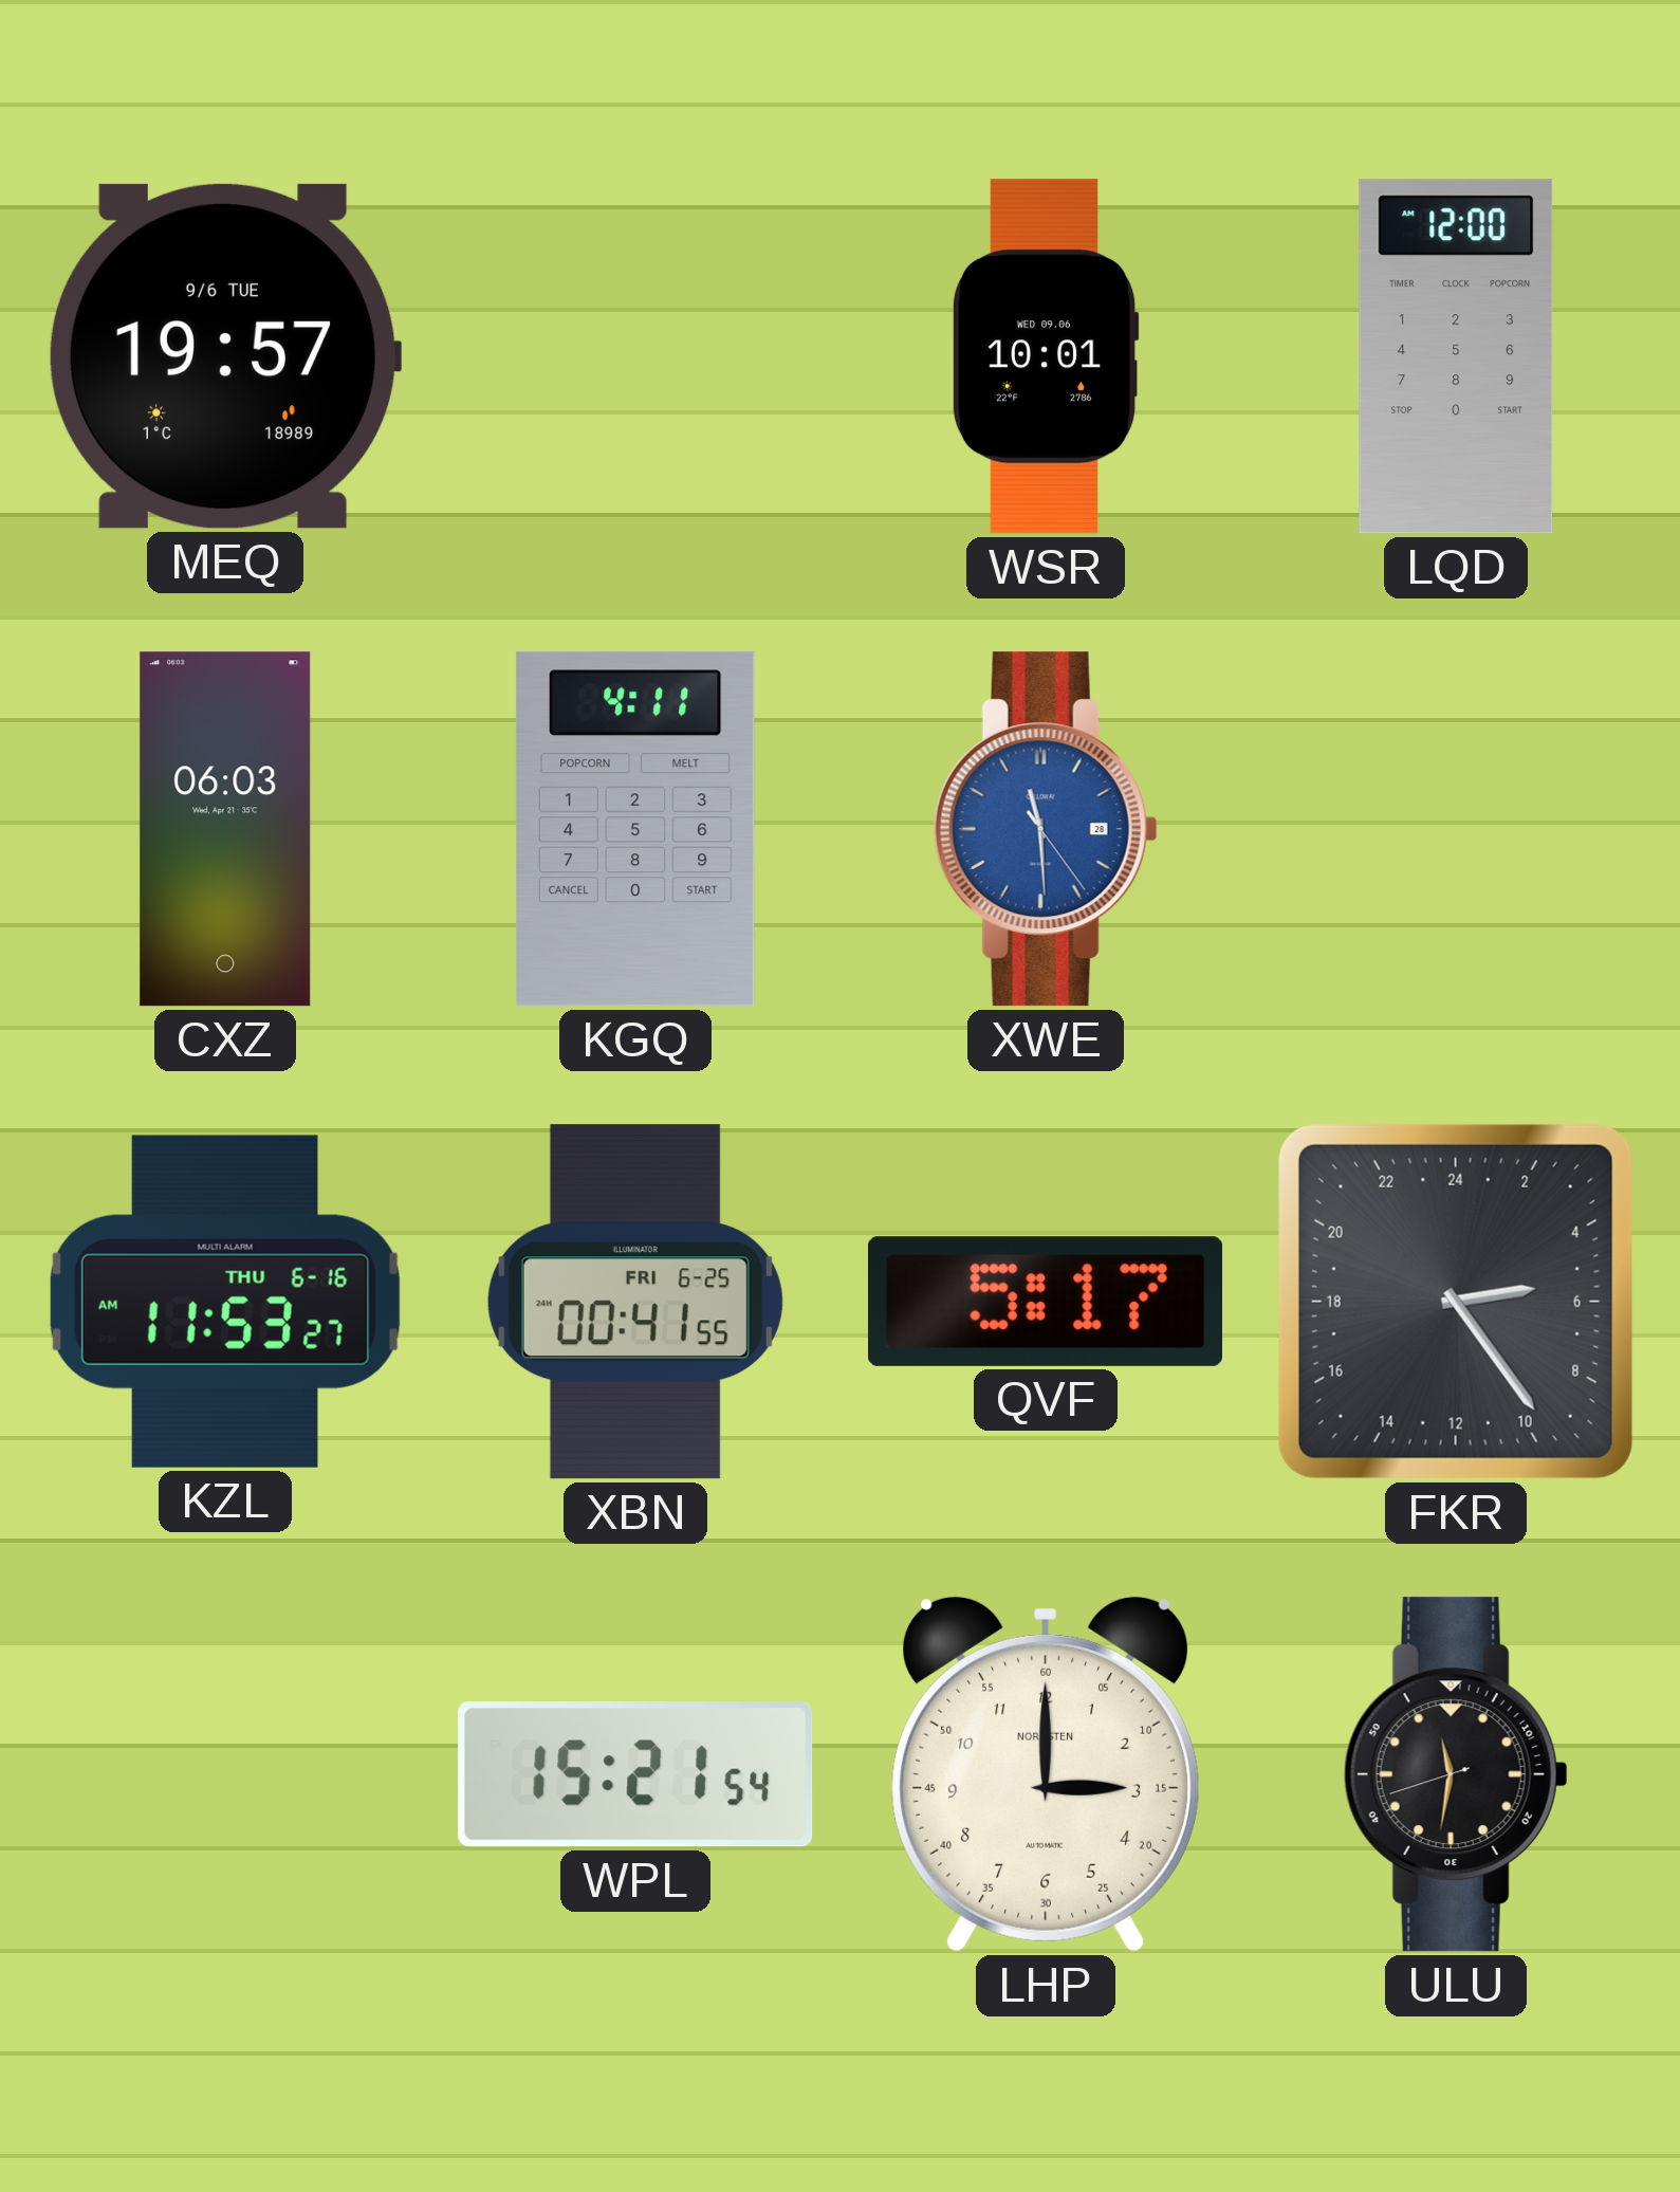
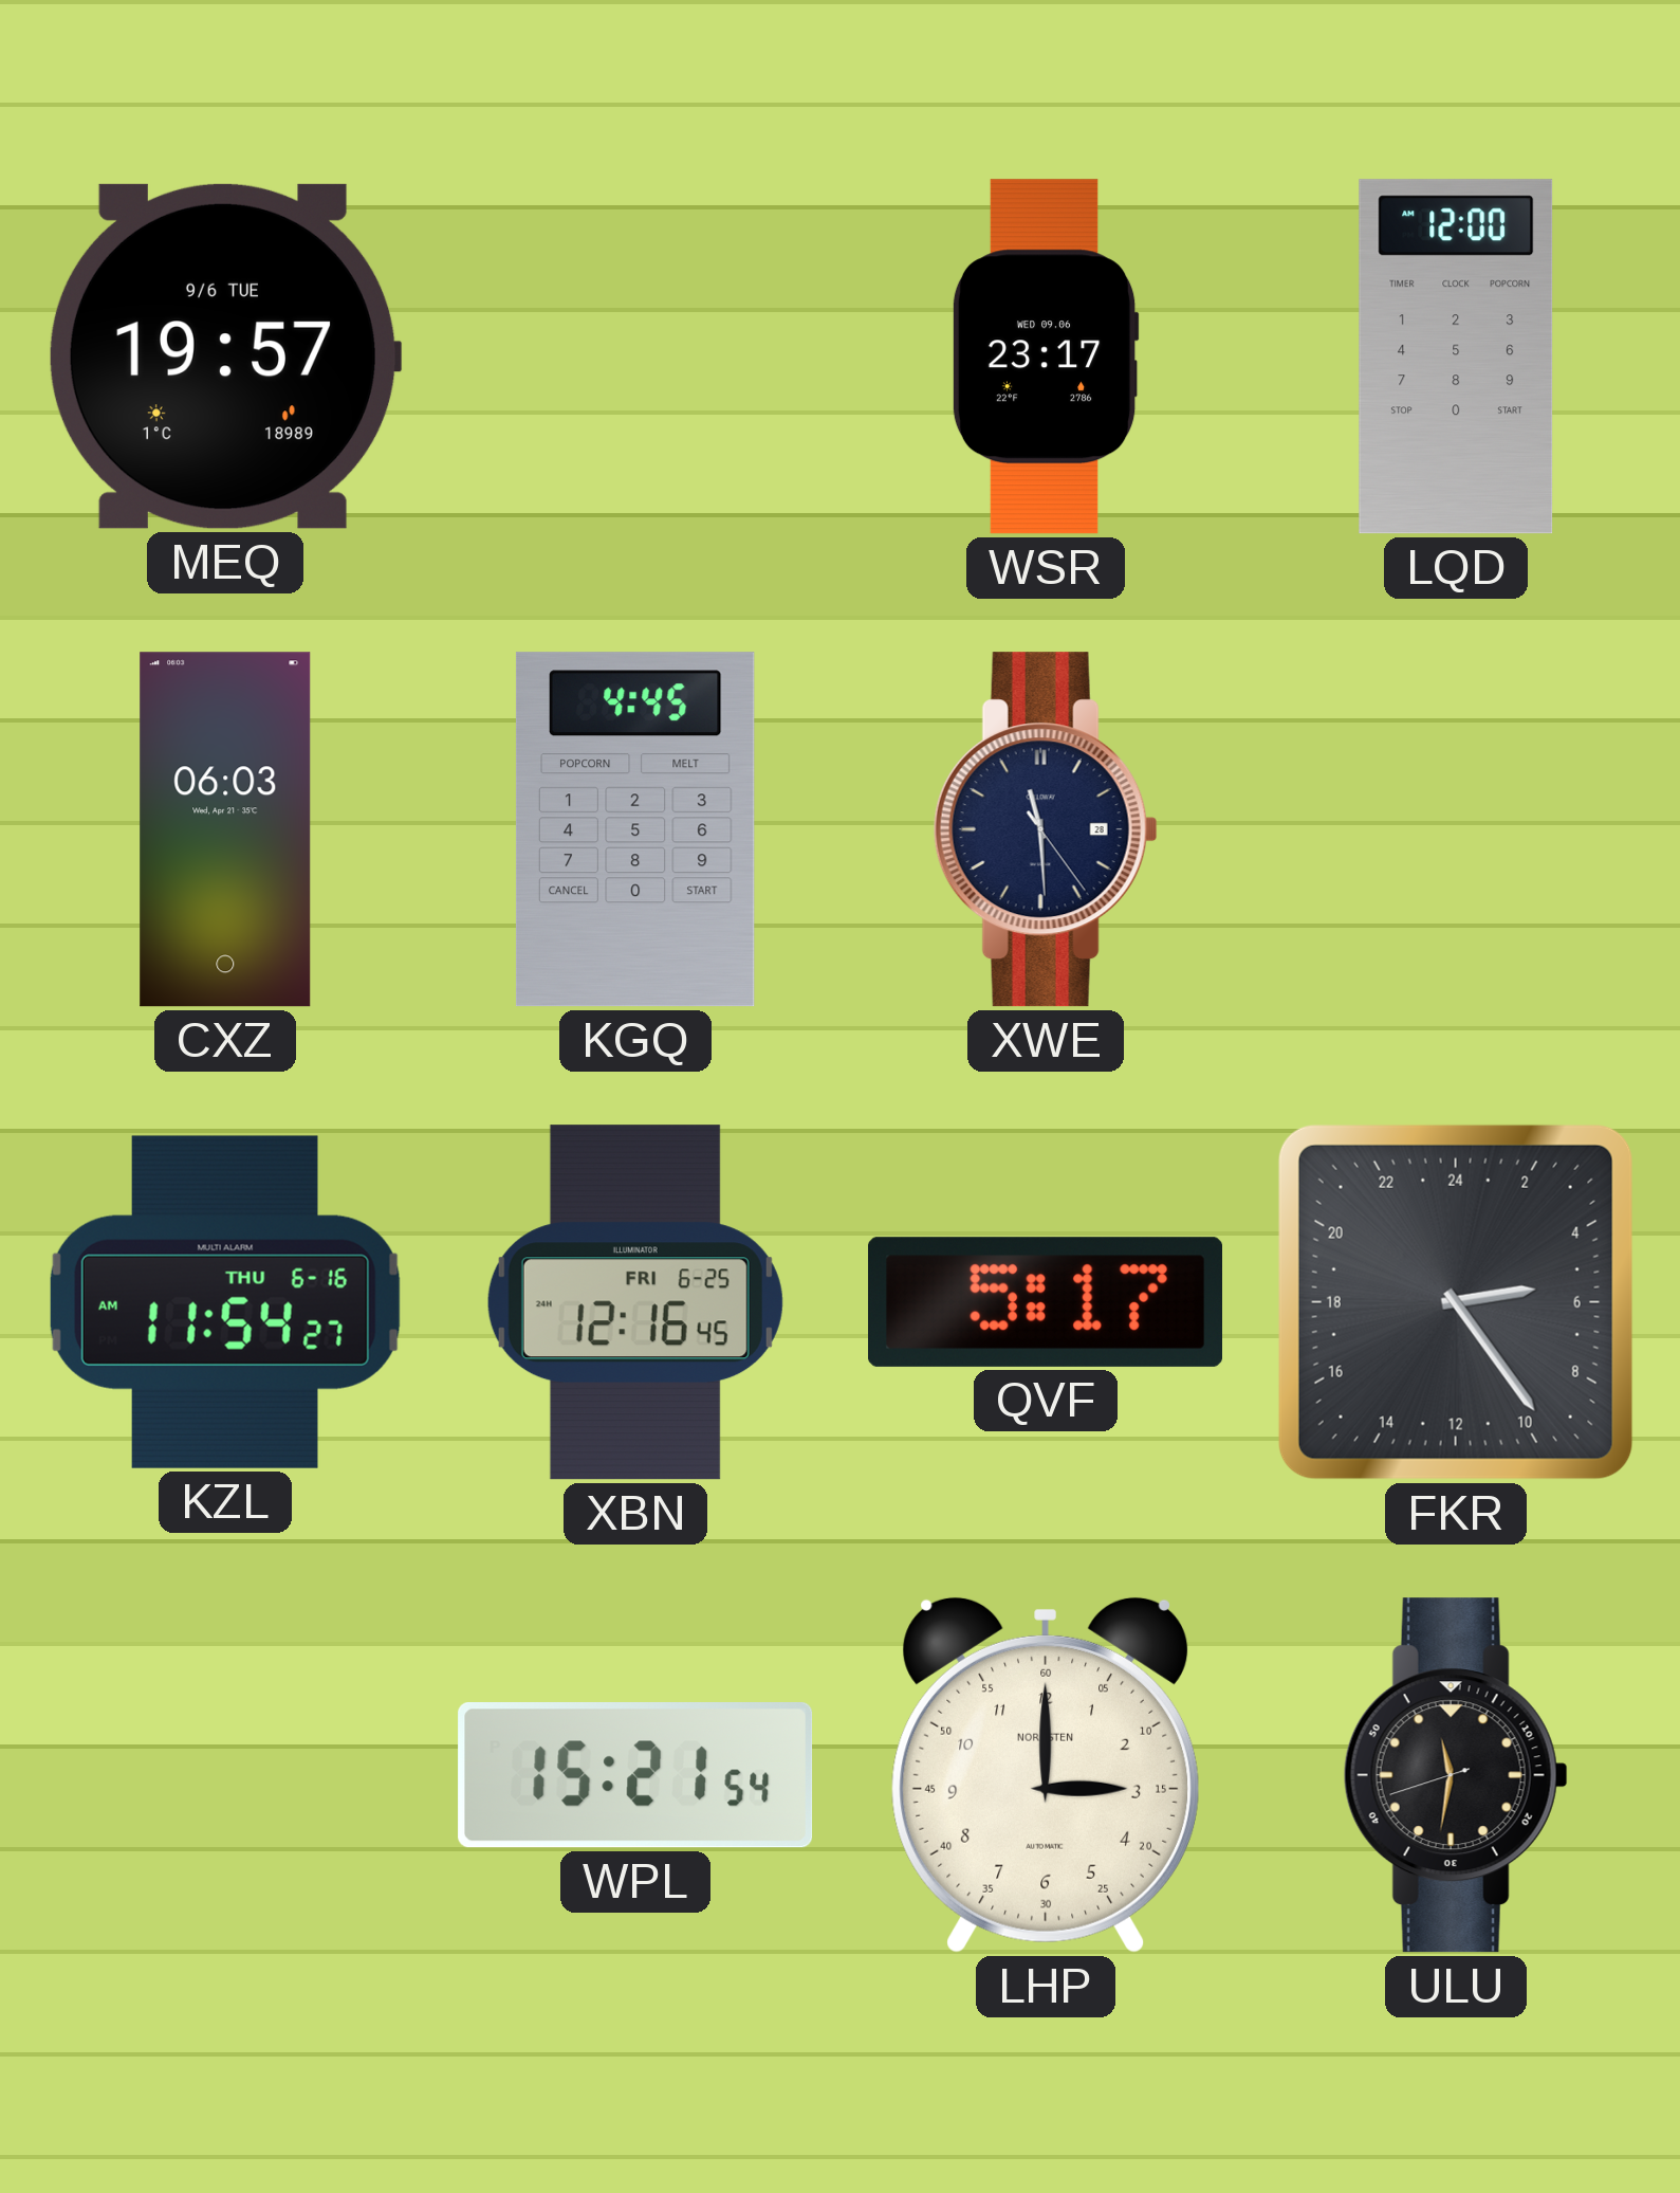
WSR: 10:01 -> 23:17 (1046, 357)
KGQ: 4:11 -> 4:45 (635, 829)
XWE dial: blue -> navy (1046, 829)
KZL: 11:53 -> 11:54 (225, 1302)
XBN: 00:41 -> 12:16 (635, 1302)
